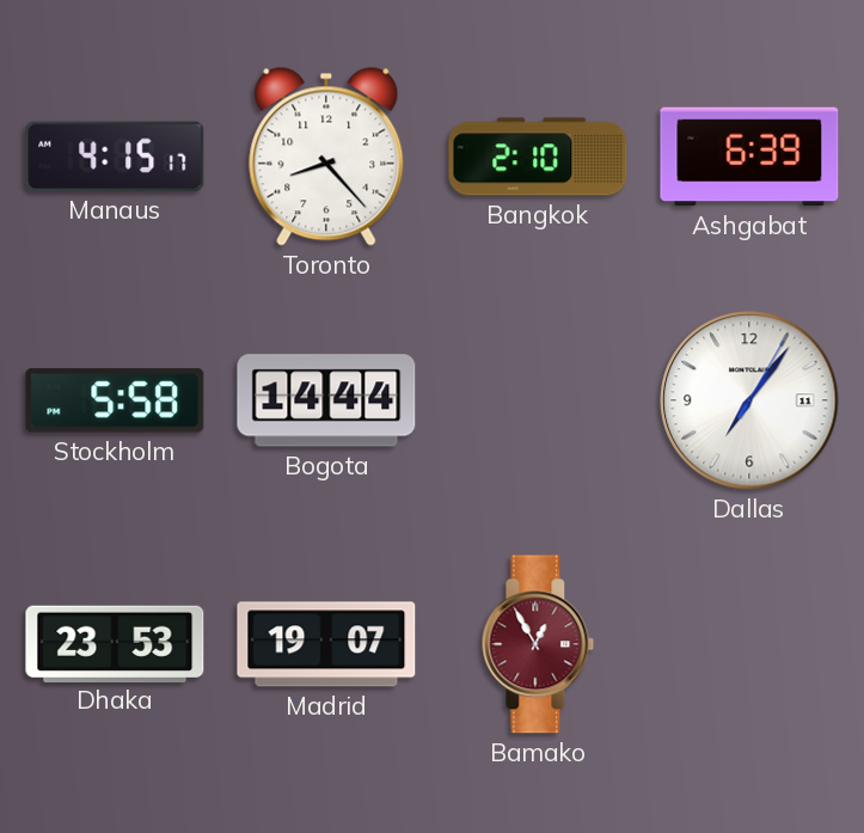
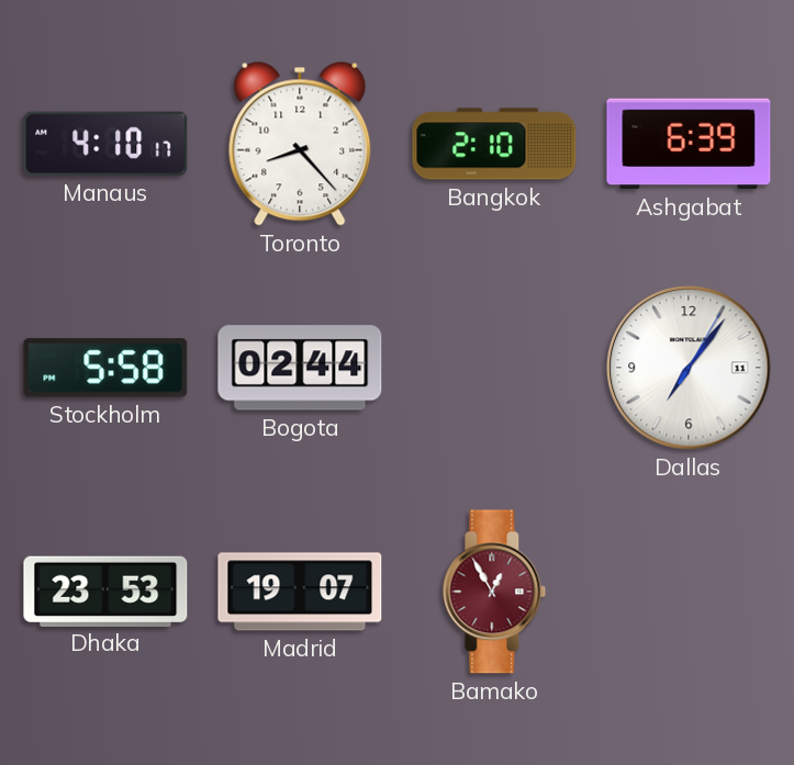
Manaus: 4:15 -> 4:10 (105, 144)
Bogota: 14:44 -> 02:44 (300, 368)
